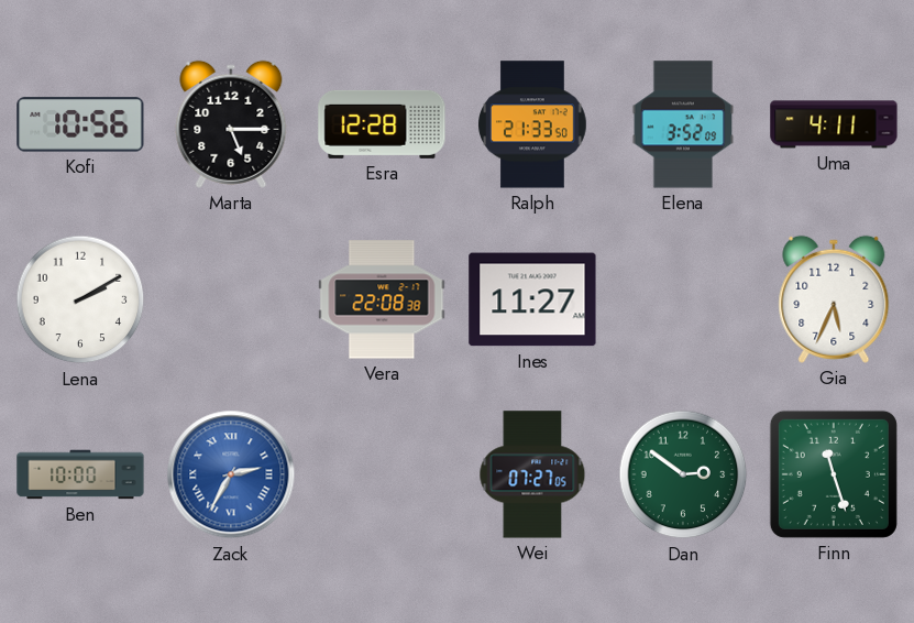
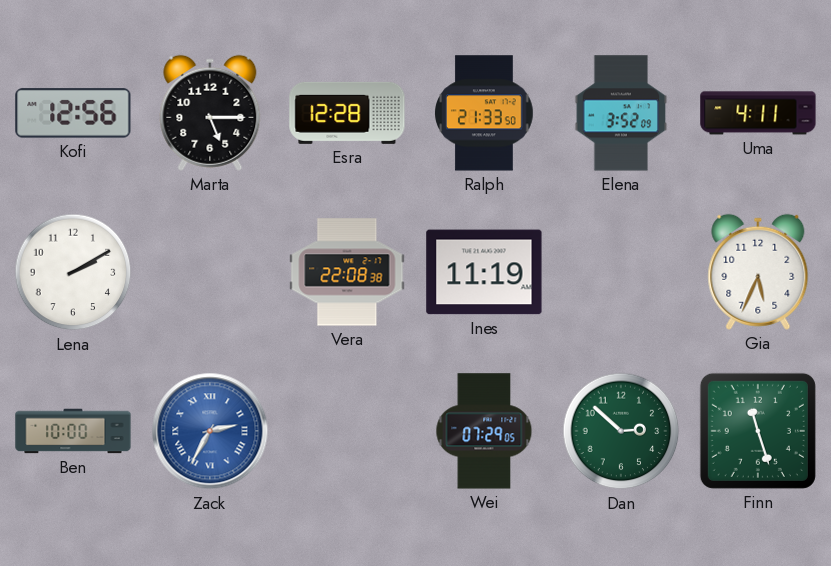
Kofi: 10:56 -> 12:56 (73, 113)
Ines: 11:27 -> 11:19 (484, 272)
Wei: 07:27 -> 07:29 (484, 431)
Dan: 2:51 -> 2:52 (621, 431)
